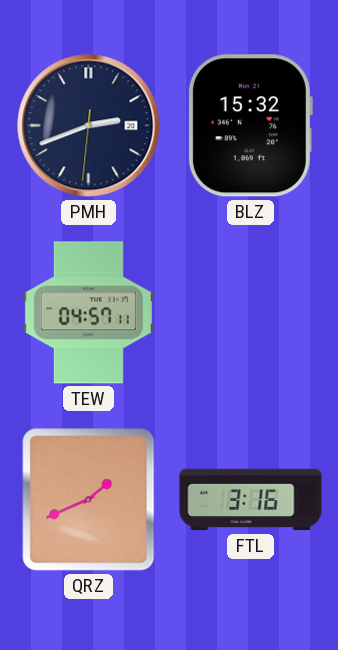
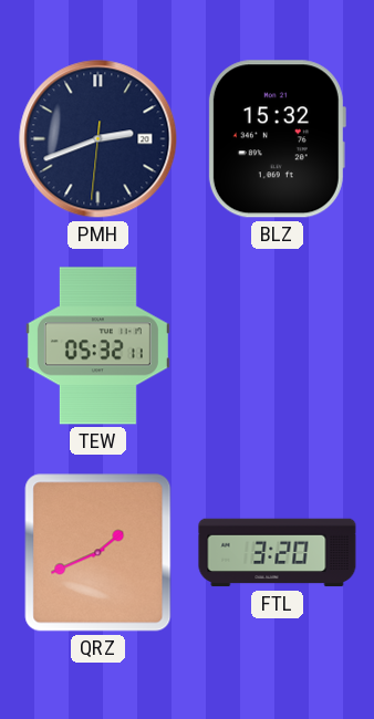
TEW: 04:57 -> 05:32 (97, 346)
FTL: 3:16 -> 3:20 (278, 553)
